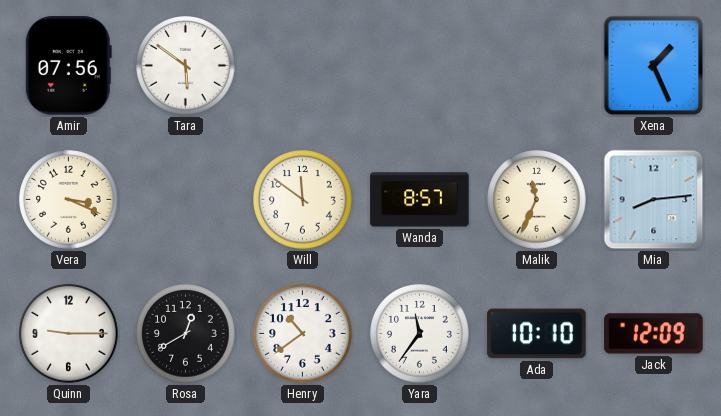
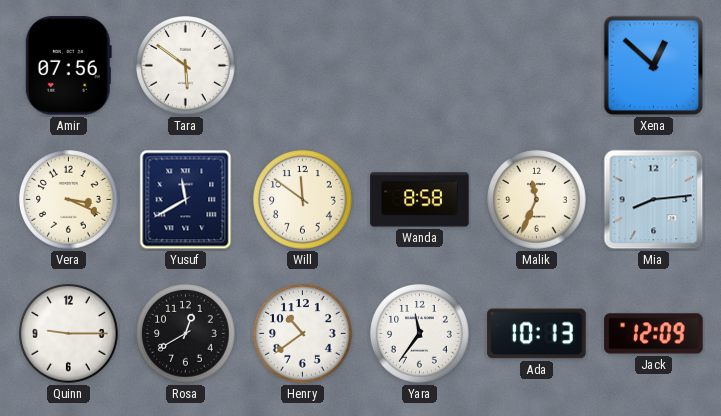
Xena: 1:26 -> 12:52 (654, 66)
Yusuf: none -> 11:40 (186, 200)
Wanda: 8:57 -> 8:58 (420, 200)
Ada: 10:10 -> 10:13 (537, 334)
